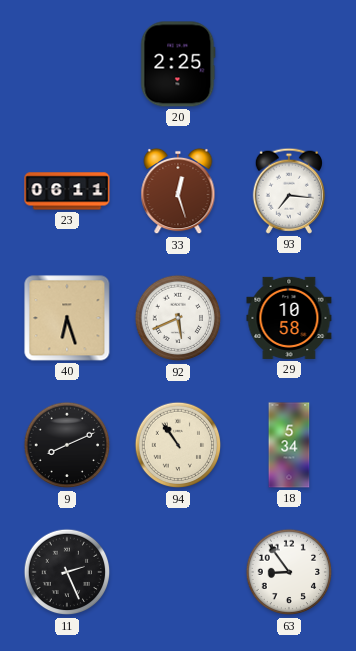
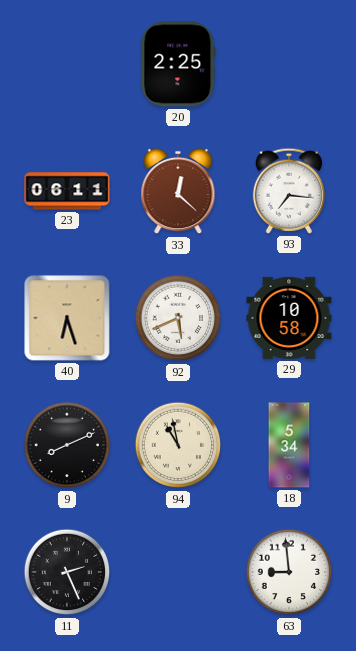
33: 12:27 -> 12:22 (178, 191)
94: 10:54 -> 10:58 (178, 445)
63: 8:54 -> 8:59 (289, 572)
